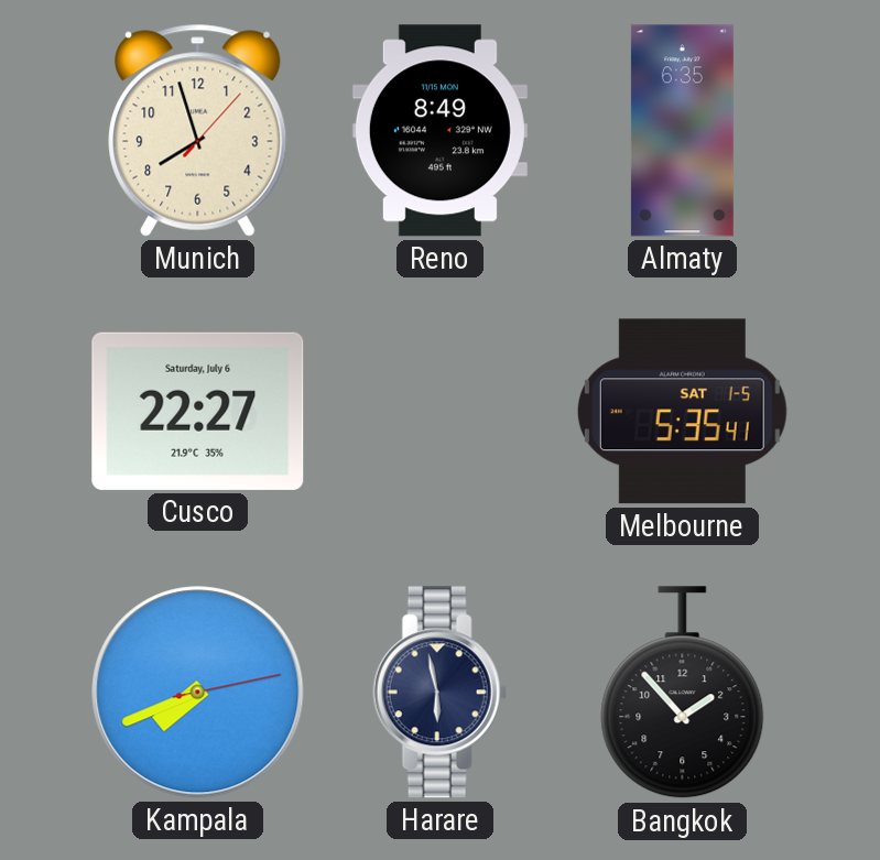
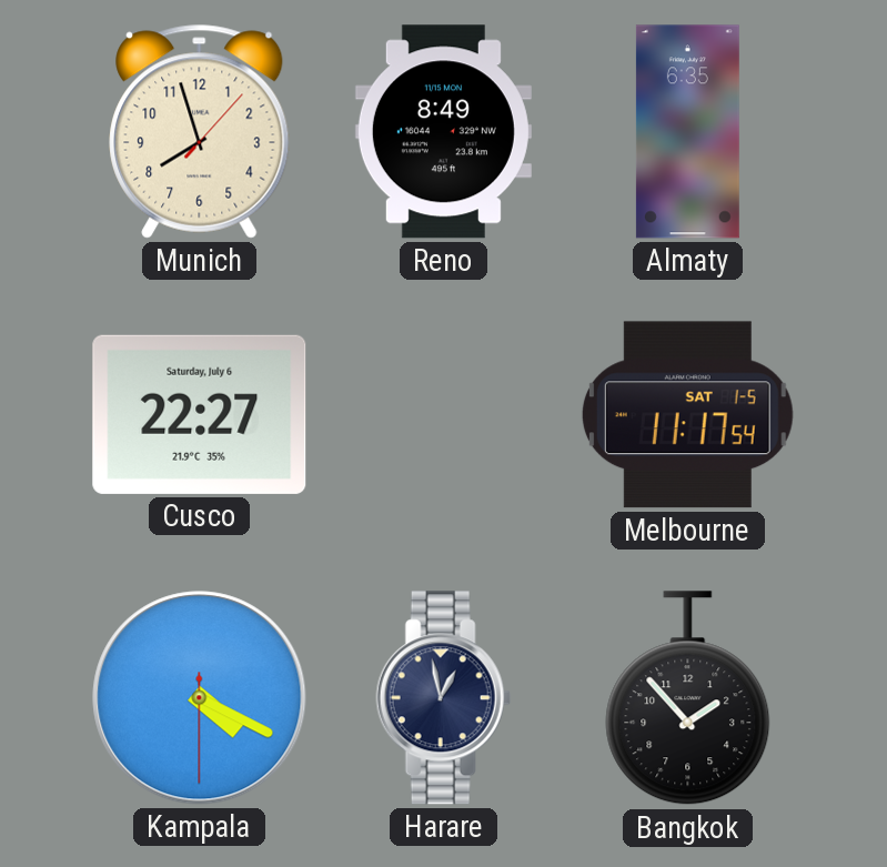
Melbourne: 5:35 -> 11:17 (687, 415)
Kampala: 7:41 -> 4:19 (200, 698)
Harare: 5:58 -> 12:58 (443, 698)
